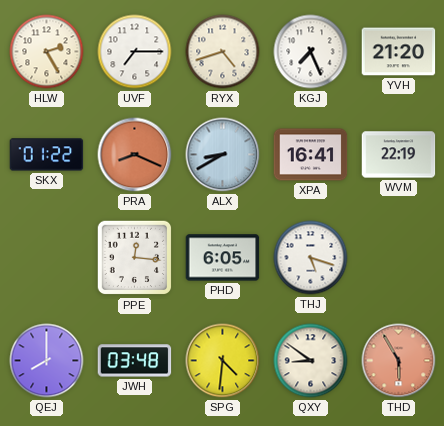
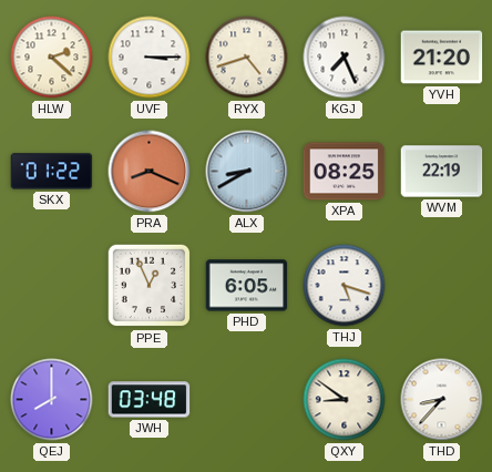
HLW: 2:25 -> 2:22 (52, 58)
UVF: 7:15 -> 3:15 (150, 58)
XPA: 16:41 -> 08:25 (345, 172)
PPE: 12:16 -> 12:56 (150, 286)
SPG: 4:31 -> none (223, 361)
THD: 5:55 -> 8:37 (442, 400)
THD dial: salmon -> white (442, 400)
